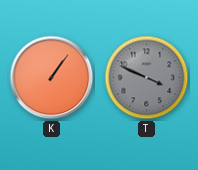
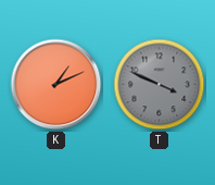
K: 1:06 -> 1:11 (56, 85)
